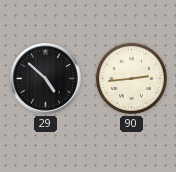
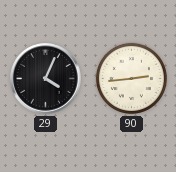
29: 4:52 -> 4:04 (46, 79)
